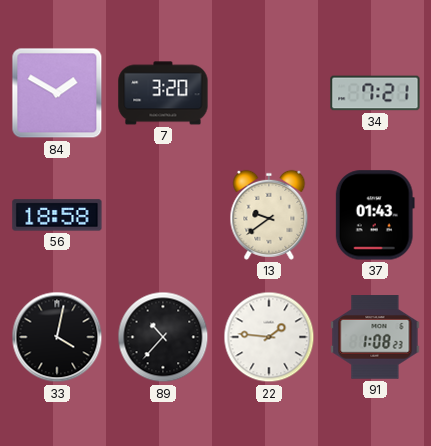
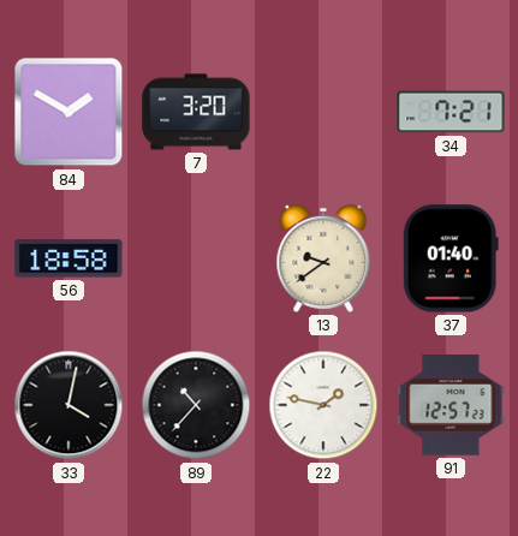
37: 01:43 -> 01:40 (451, 258)
22: 1:46 -> 1:47 (323, 405)
91: 1:08 -> 12:57 (451, 405)
